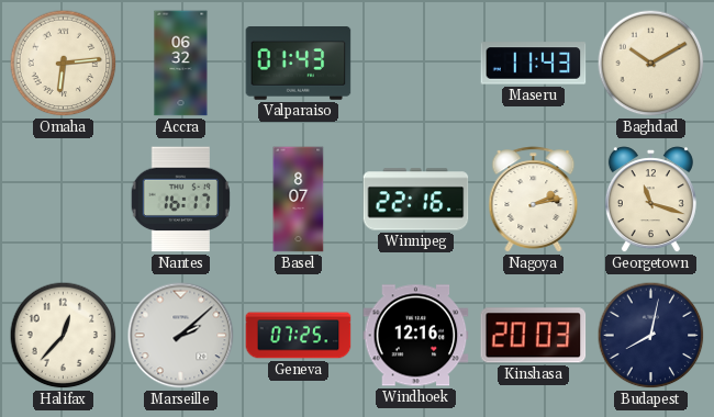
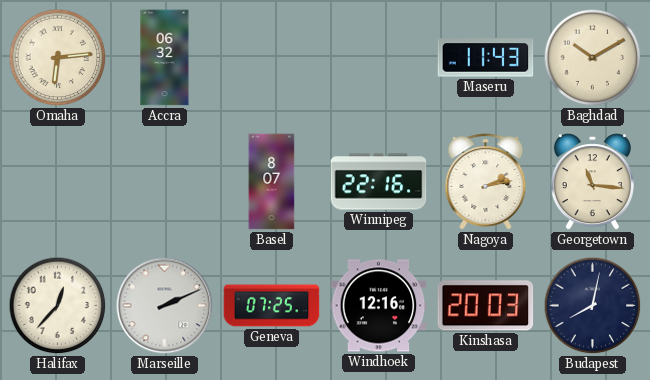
Valparaiso: 01:43 -> none (299, 64)
Nantes: 16:17 -> none (180, 200)
Georgetown: 11:18 -> 11:16 (592, 182)
Marseille: 2:08 -> 2:11 (165, 306)
